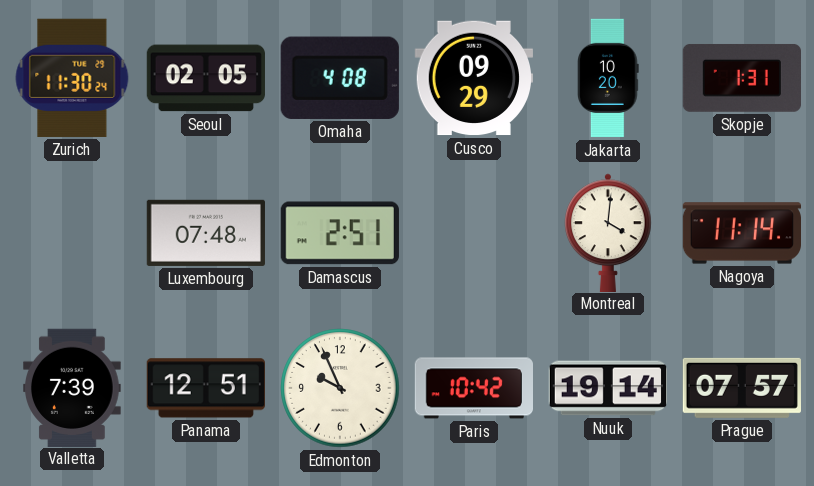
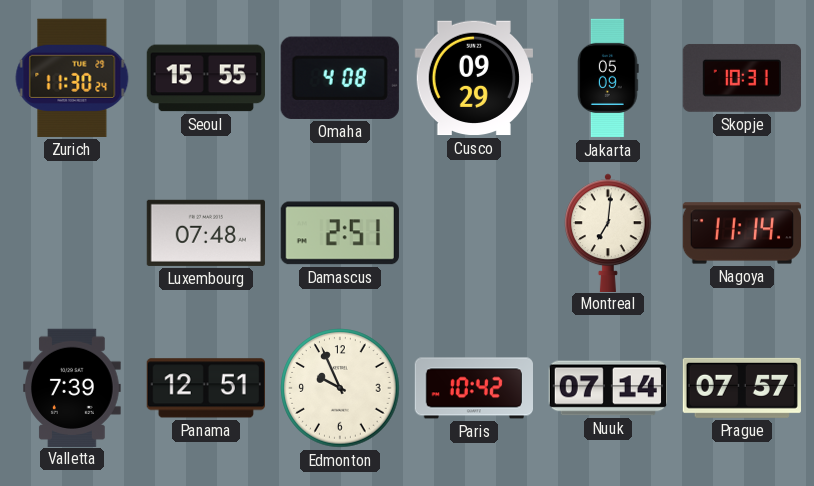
Seoul: 02:05 -> 15:55 (206, 78)
Jakarta: 10:20 -> 05:09 (609, 78)
Skopje: 1:31 -> 10:31 (741, 78)
Montreal: 4:01 -> 7:01 (609, 232)
Nuuk: 19:14 -> 07:14 (607, 388)
